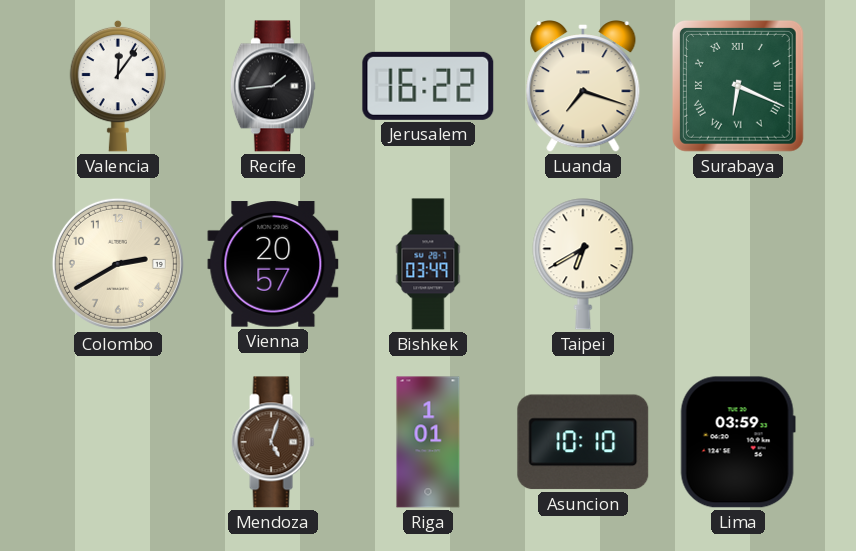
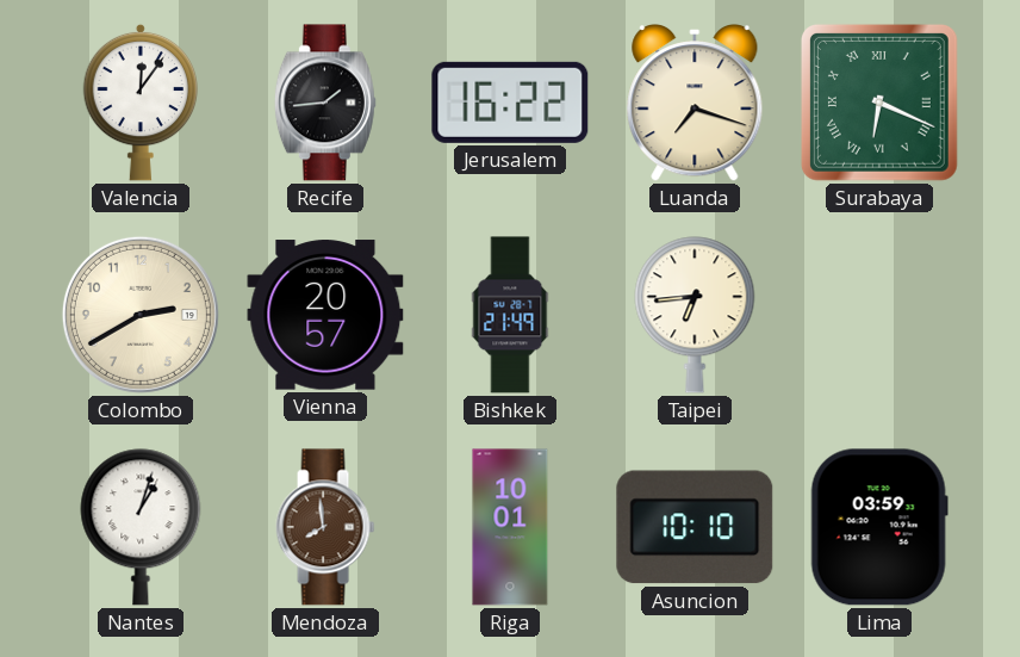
Bishkek: 03:49 -> 21:49 (510, 315)
Taipei: 6:40 -> 6:44 (695, 315)
Nantes: none -> 1:03 (141, 527)
Mendoza: 5:03 -> 7:59 (325, 527)
Riga: 1:01 -> 10:01 (510, 527)
